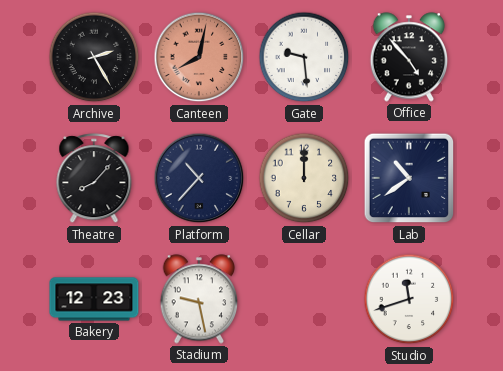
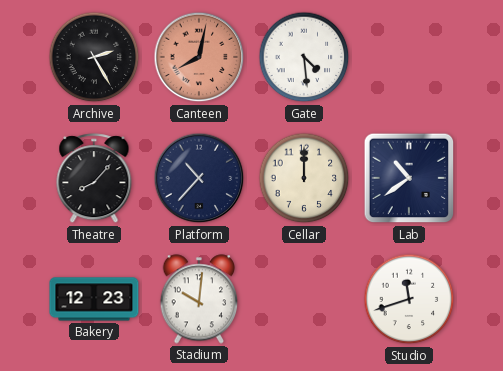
Gate: 9:29 -> 4:29 (304, 57)
Office: 4:53 -> none (409, 57)
Stadium: 9:28 -> 10:01 (199, 299)
